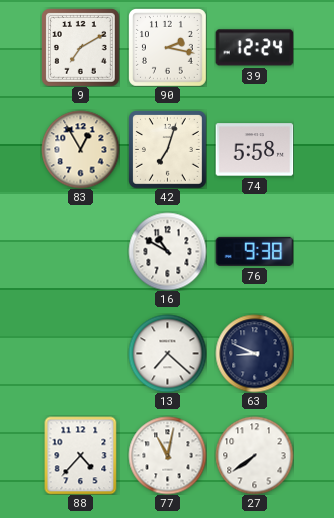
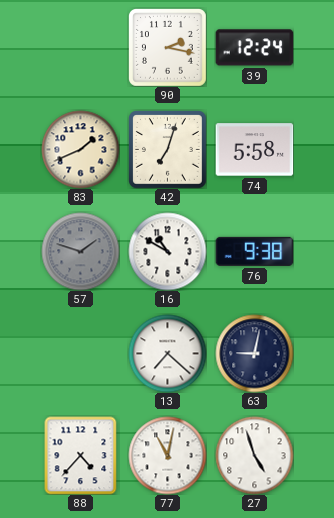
9: 7:10 -> none (81, 48)
83: 12:55 -> 1:41 (80, 149)
57: none -> 1:48 (80, 251)
63: 8:49 -> 9:02 (254, 353)
27: 7:39 -> 4:57 (254, 455)
